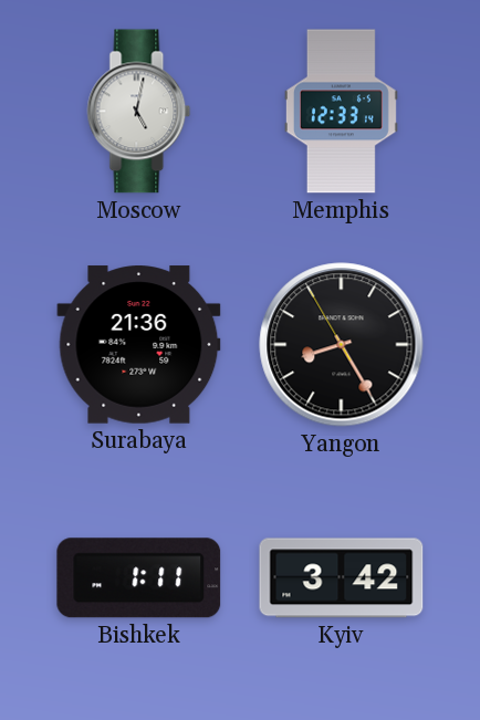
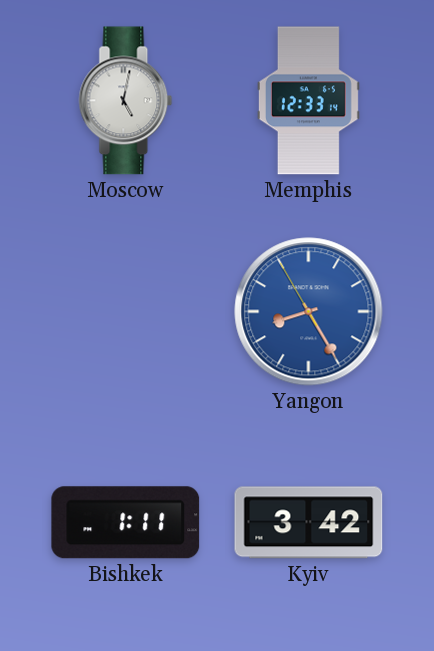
Surabaya: 21:36 -> none (139, 345)
Yangon dial: black -> blue (309, 312)
